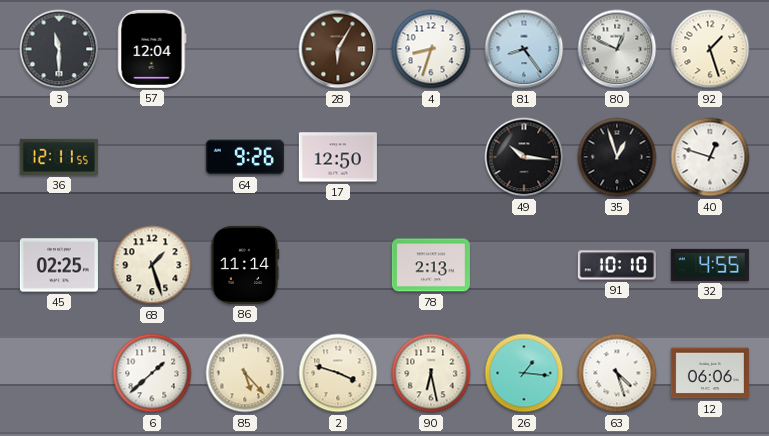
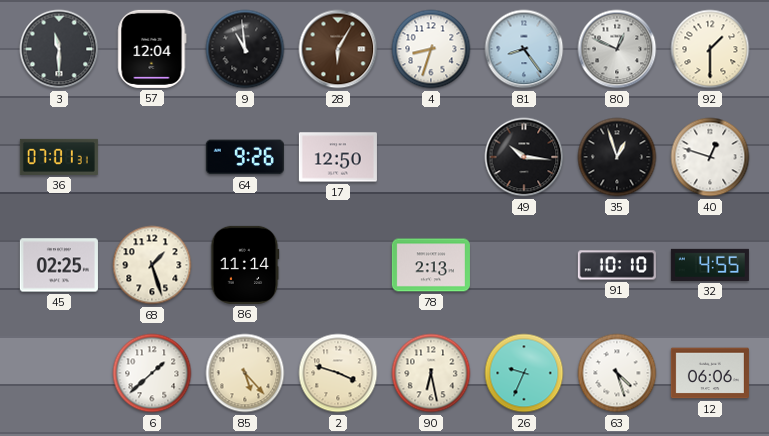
9: none -> 10:59 (245, 49)
92: 1:27 -> 1:30 (710, 49)
36: 12:11 -> 07:01 (59, 157)
26: 1:16 -> 9:34 (524, 373)
